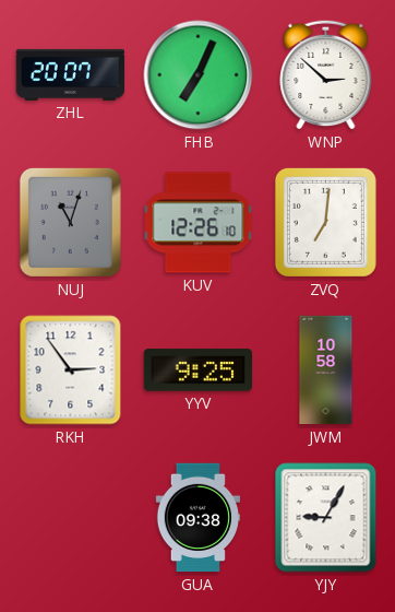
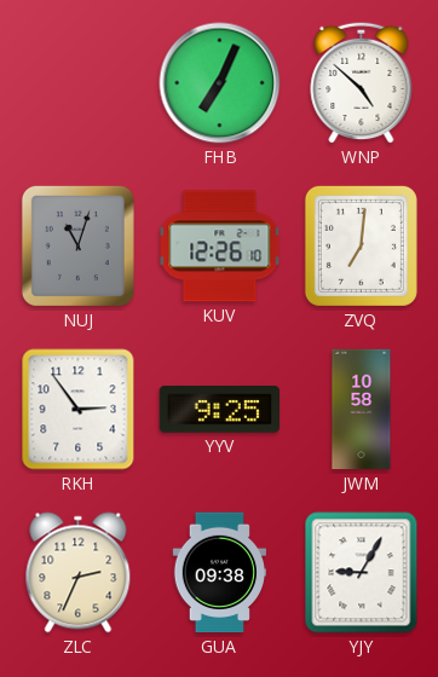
ZHL: 20:07 -> none (70, 74)
WNP: 2:52 -> 4:52 (362, 82)
ZLC: none -> 2:34 (79, 573)
